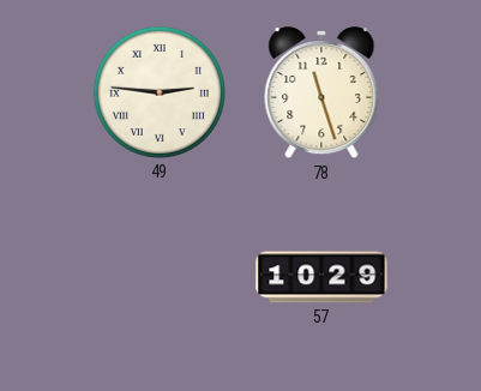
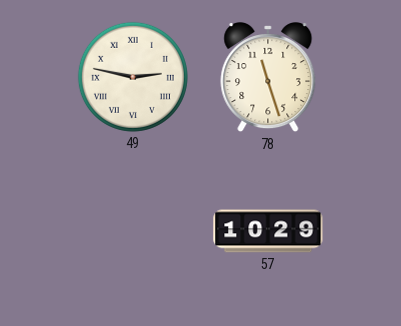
49: 2:46 -> 2:47 (133, 77)
